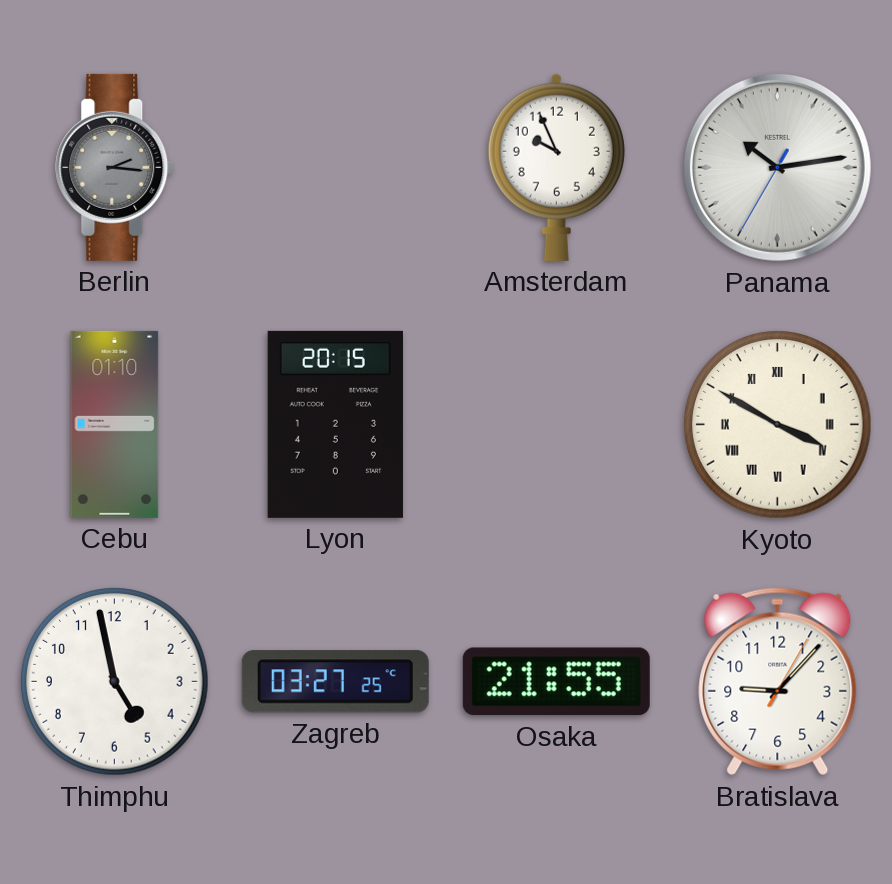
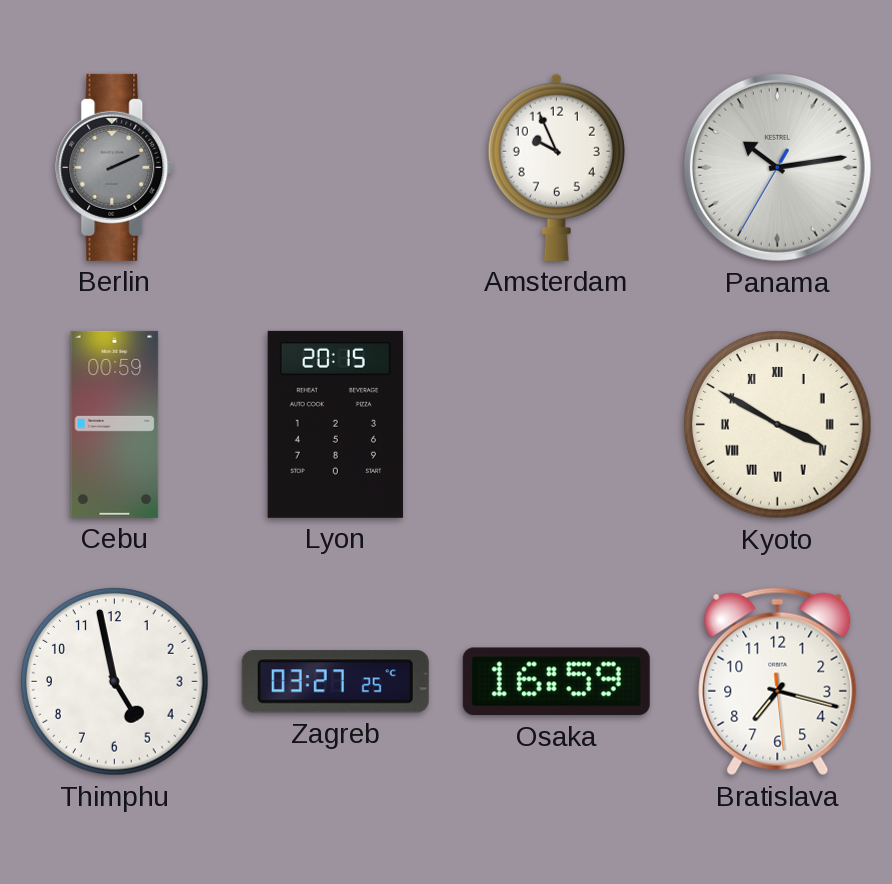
Berlin: 2:16 -> 2:11 (115, 167)
Cebu: 01:10 -> 00:59 (115, 424)
Osaka: 21:55 -> 16:59 (556, 682)
Bratislava: 9:07 -> 7:17 (778, 682)
